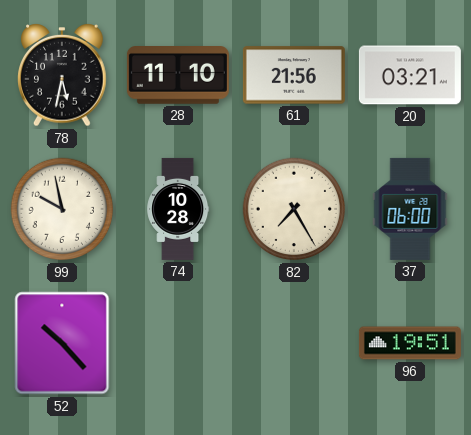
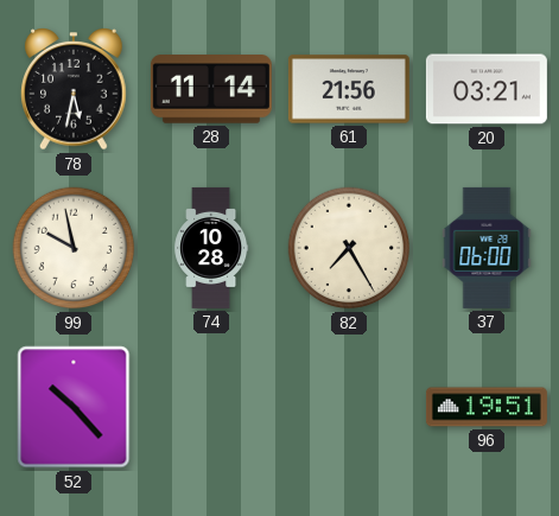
28: 11:10 -> 11:14 (211, 90)
